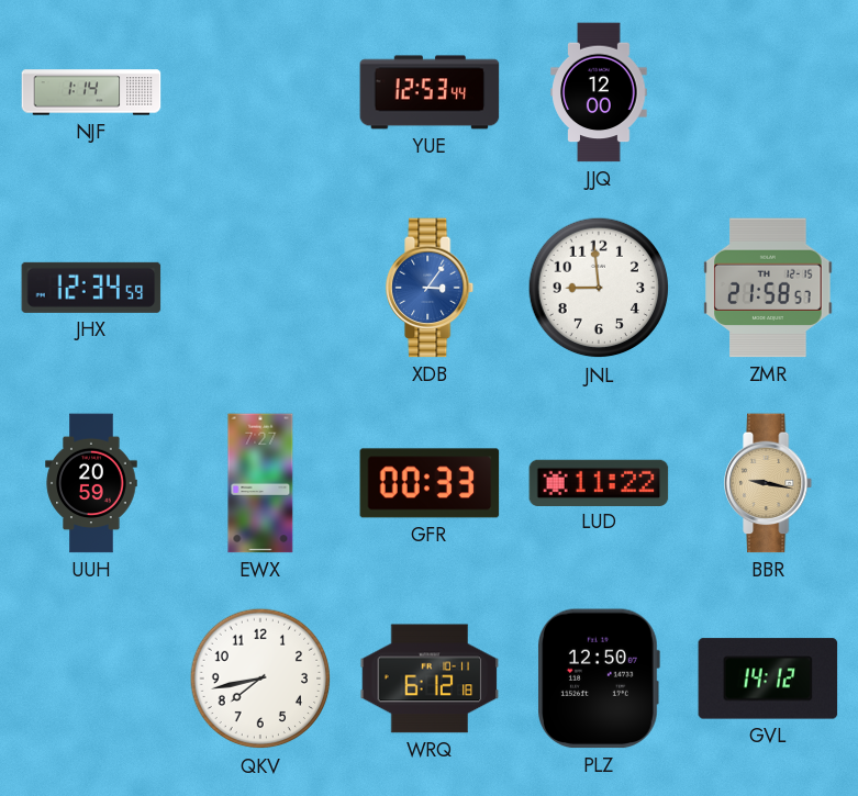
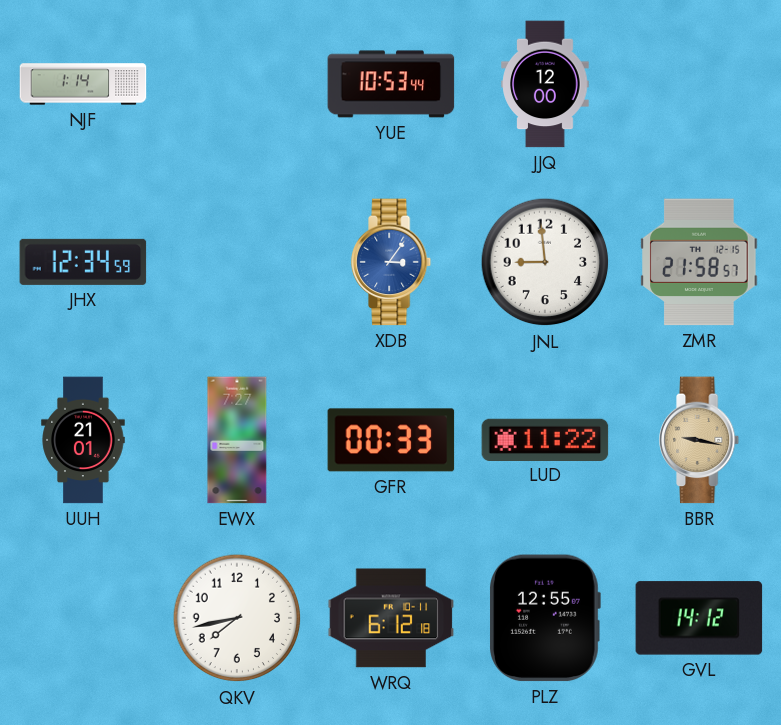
YUE: 12:53 -> 10:53 (391, 84)
UUH: 20:59 -> 21:01 (83, 440)
PLZ: 12:50 -> 12:55 (545, 618)
